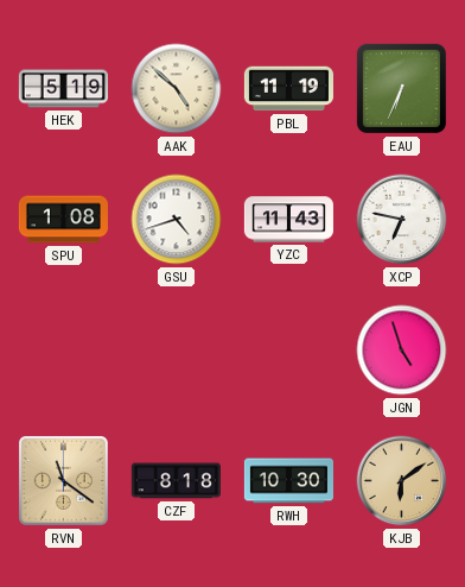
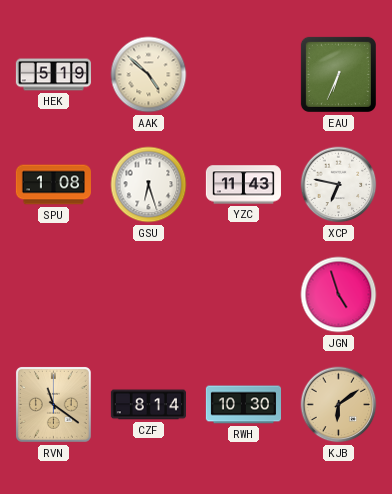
PBL: 11:19 -> none (288, 89)
GSU: 4:42 -> 6:27 (149, 185)
CZF: 8:18 -> 8:14 (148, 405)
